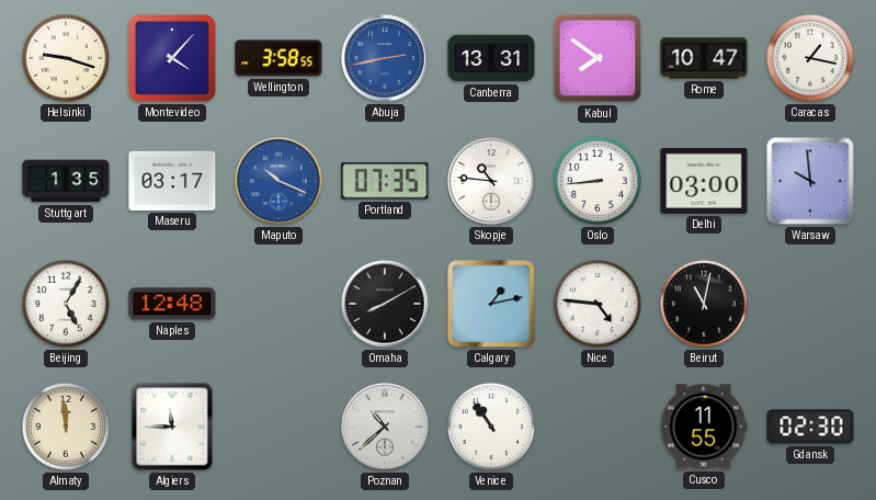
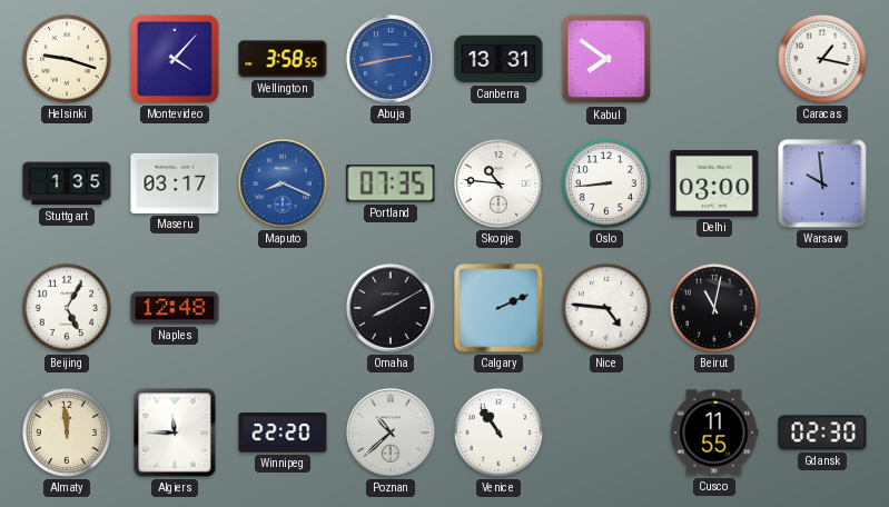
Rome: 10:47 -> none (704, 58)
Maputo: 10:19 -> 8:19 (284, 183)
Calgary: 1:13 -> 2:11 (498, 308)
Winnipeg: none -> 22:20 (283, 433)
